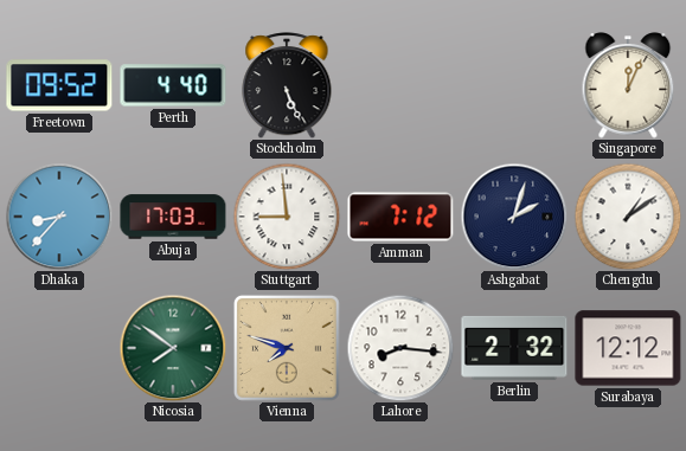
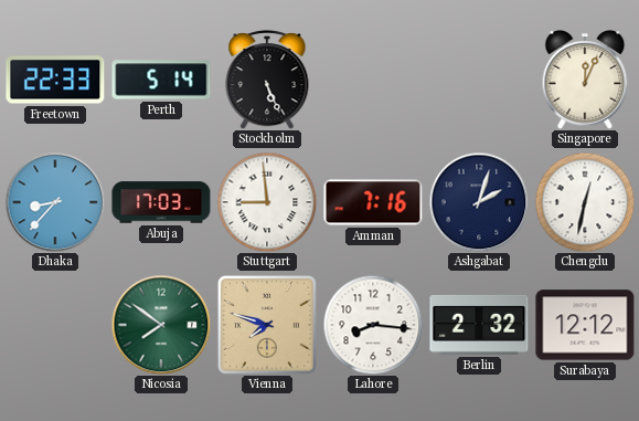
Freetown: 09:52 -> 22:33 (55, 80)
Perth: 4:40 -> 5:14 (161, 80)
Amman: 7:12 -> 7:16 (373, 202)
Chengdu: 1:09 -> 12:32 (585, 202)
